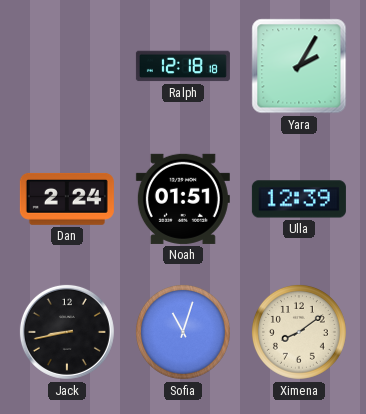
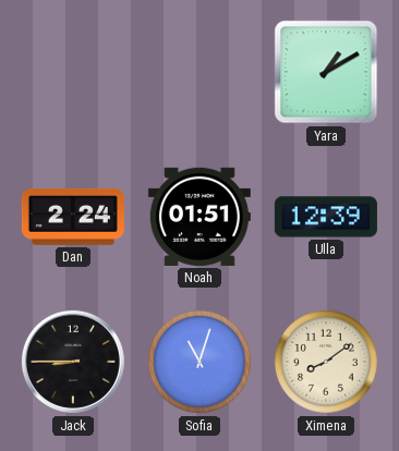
Ralph: 12:18 -> none (183, 66)
Yara: 2:05 -> 1:10 (326, 72)
Jack: 8:43 -> 8:45 (73, 362)
